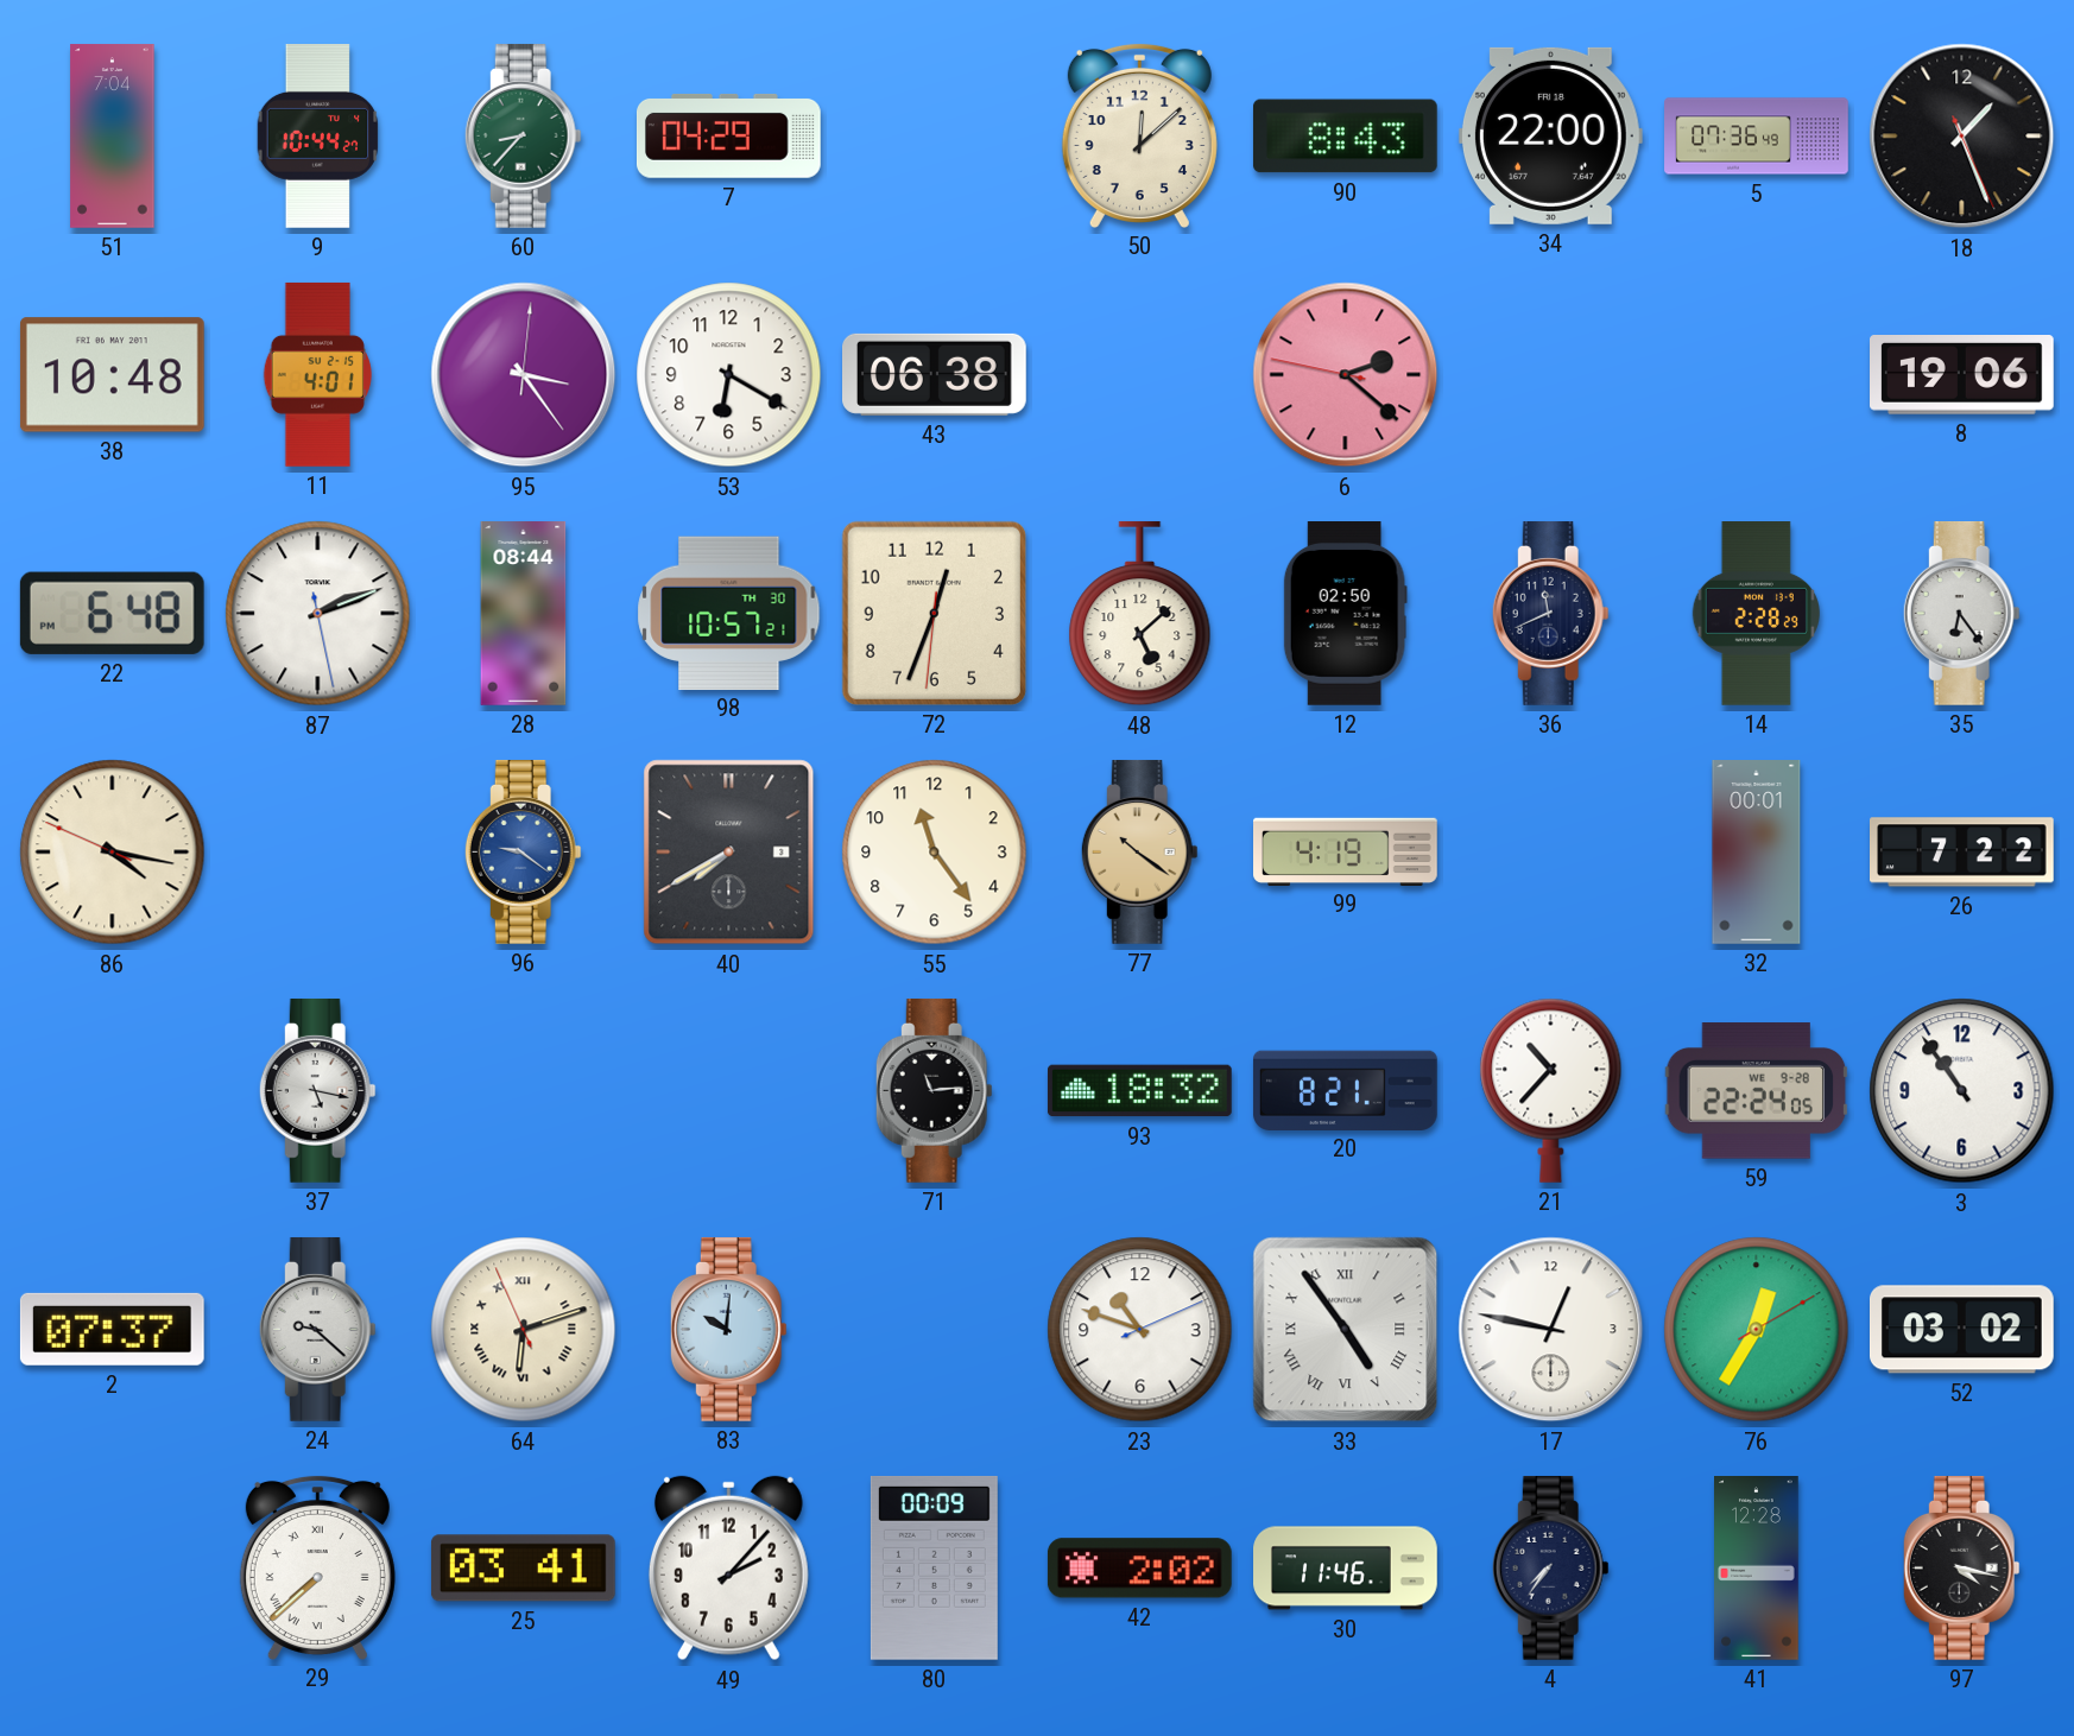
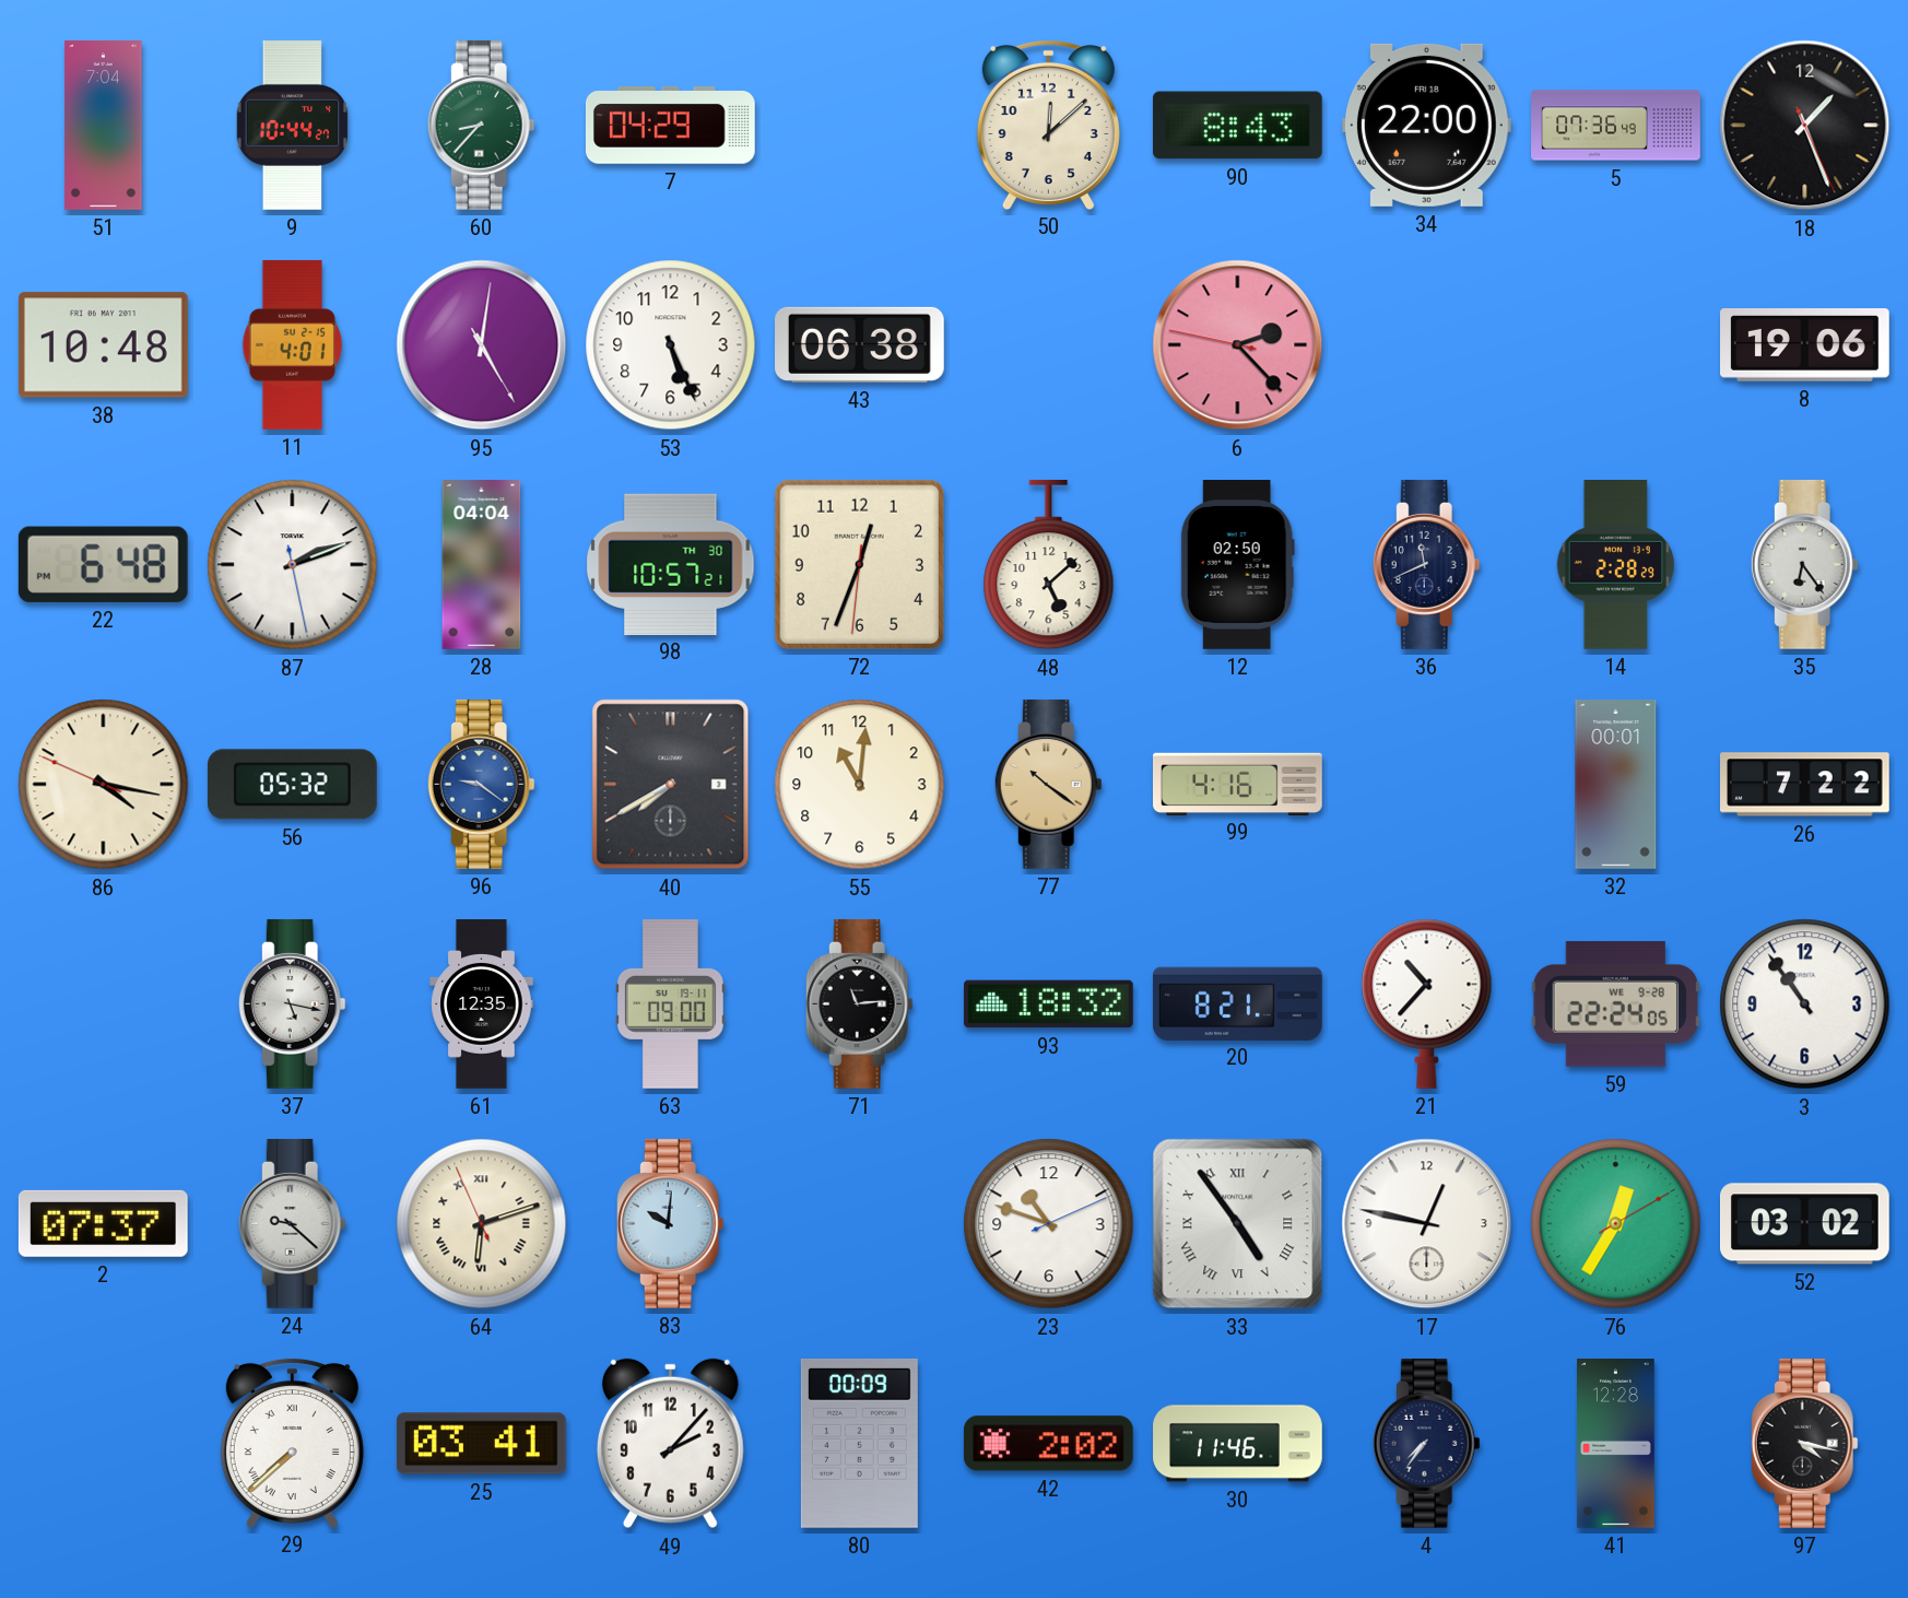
95: 3:24 -> 5:01 (482, 345)
53: 6:20 -> 5:26 (671, 345)
6: 2:21 -> 2:22 (1238, 345)
28: 08:44 -> 04:04 (482, 565)
56: none -> 05:32 (292, 785)
55: 11:24 -> 11:01 (860, 785)
99: 4:19 -> 4:16 (1238, 784)
61: none -> 12:35 (482, 1004)
63: none -> 09:00 (671, 1004)
